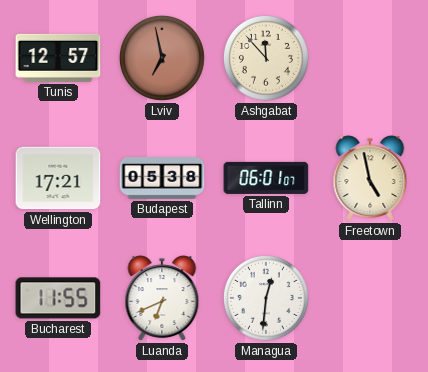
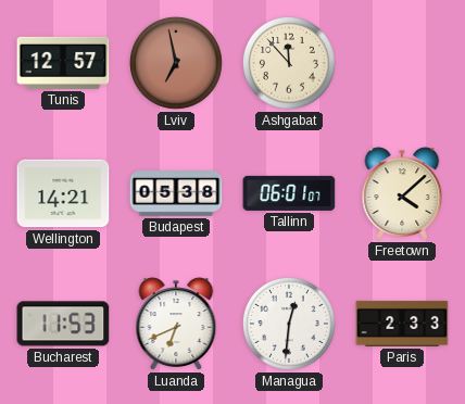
Wellington: 17:21 -> 14:21 (63, 193)
Freetown: 4:58 -> 4:08 (402, 193)
Bucharest: 11:55 -> 11:53 (63, 324)
Paris: none -> 2:33 (402, 324)
